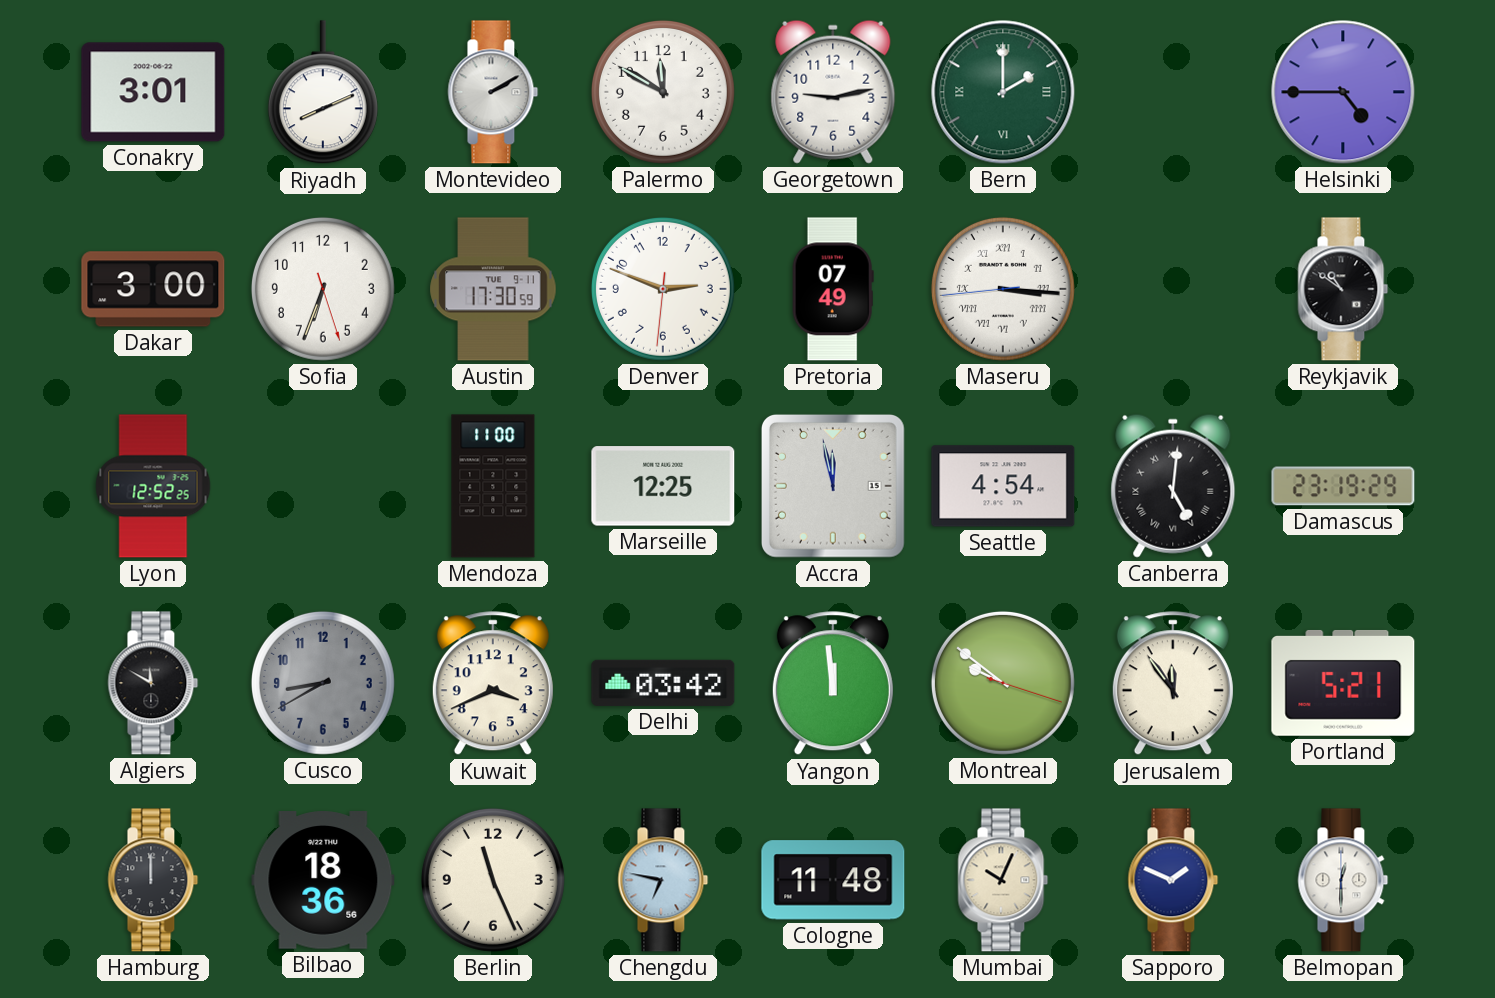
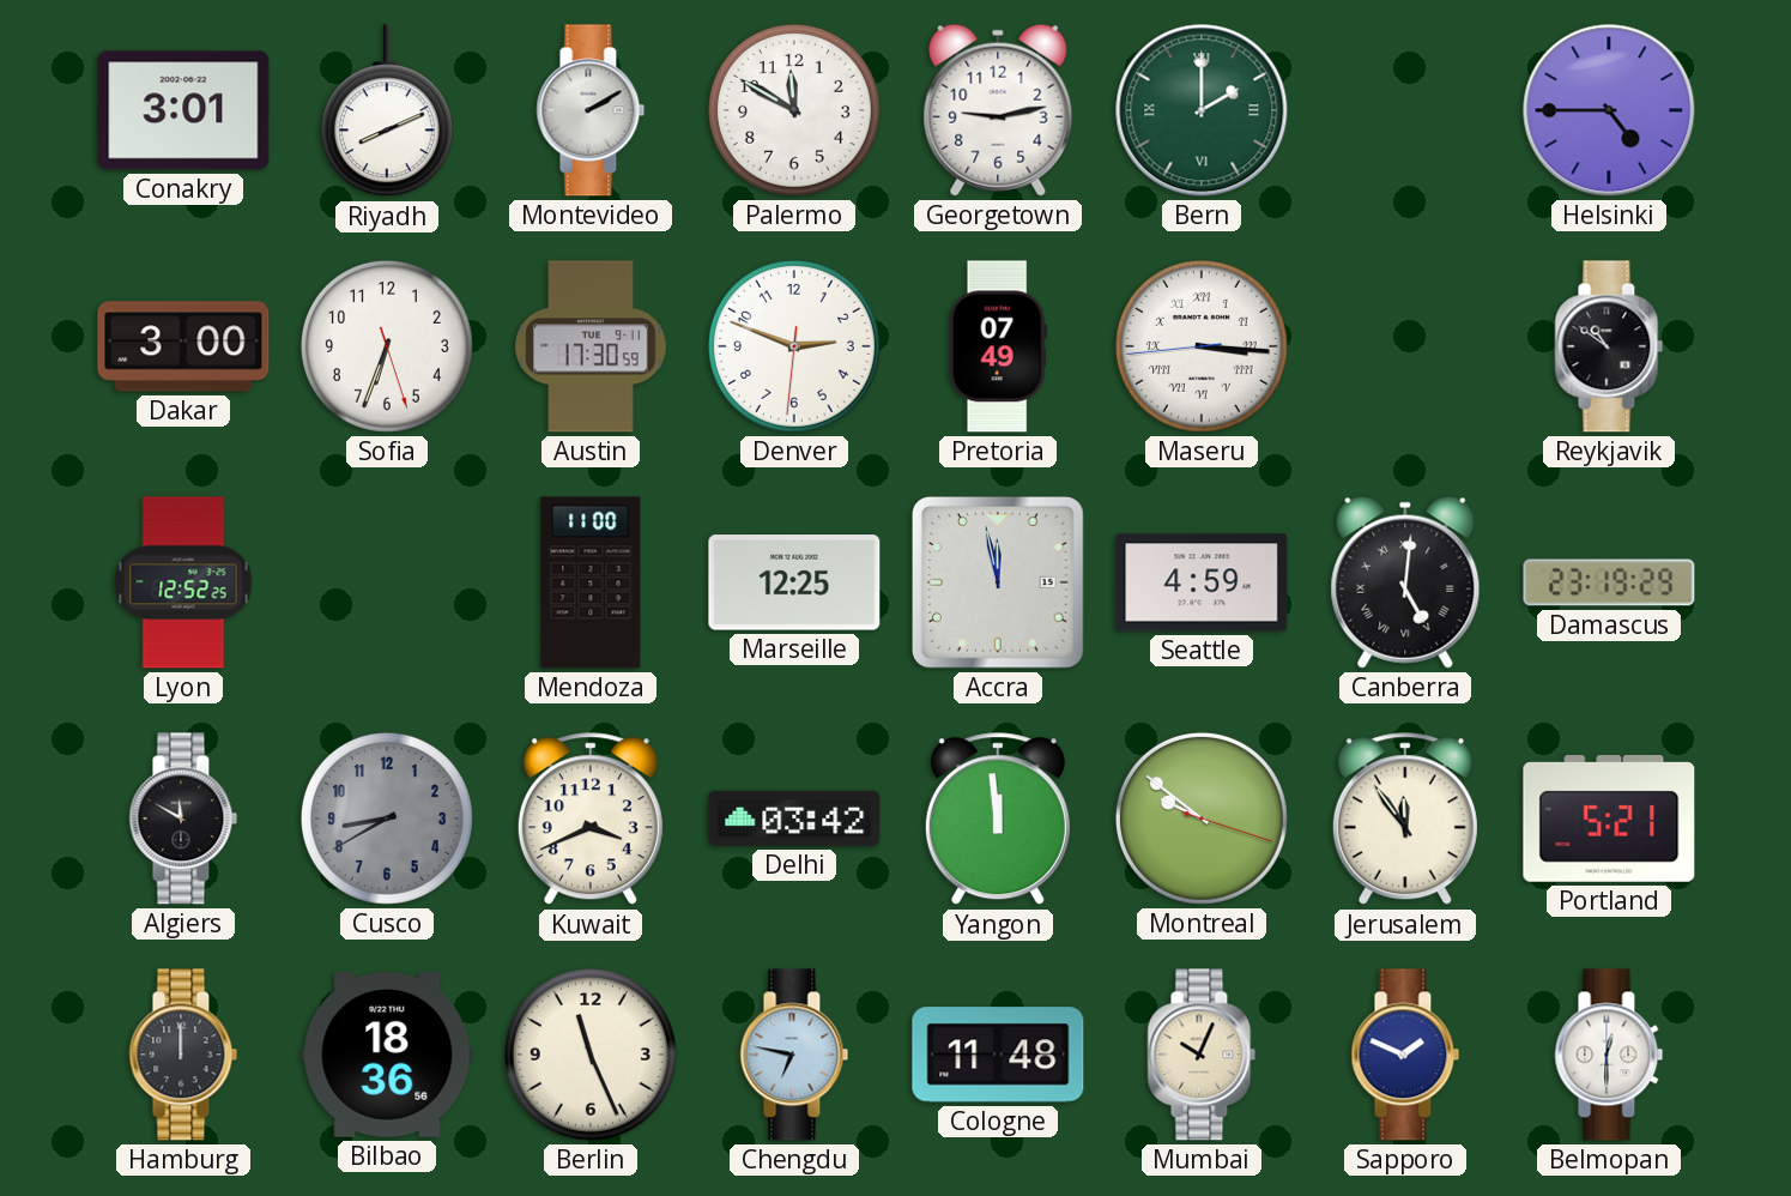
Seattle: 4:54 -> 4:59 (1202, 582)
